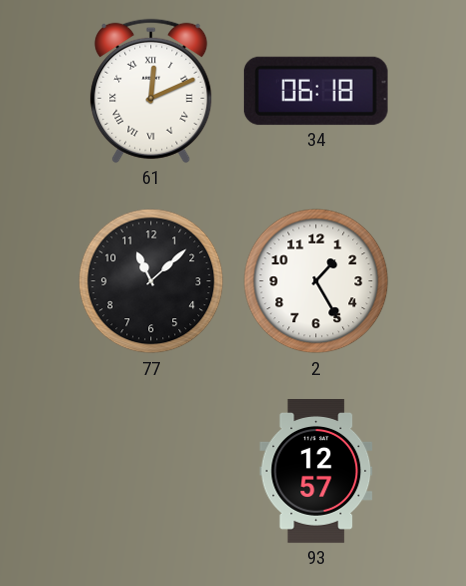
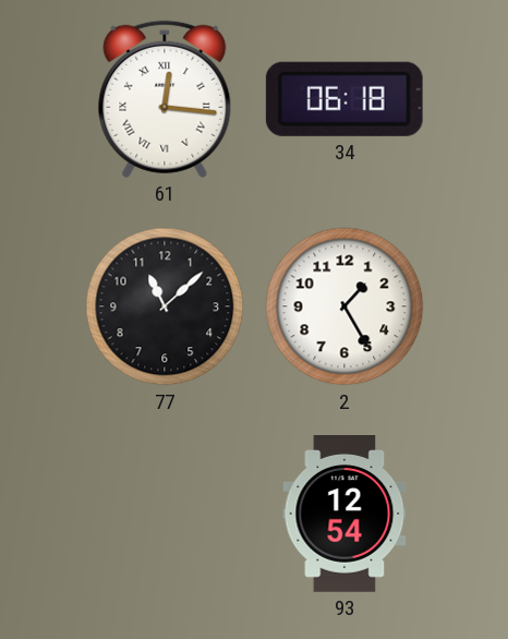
61: 12:11 -> 12:16 (165, 99)
93: 12:57 -> 12:54 (344, 515)
